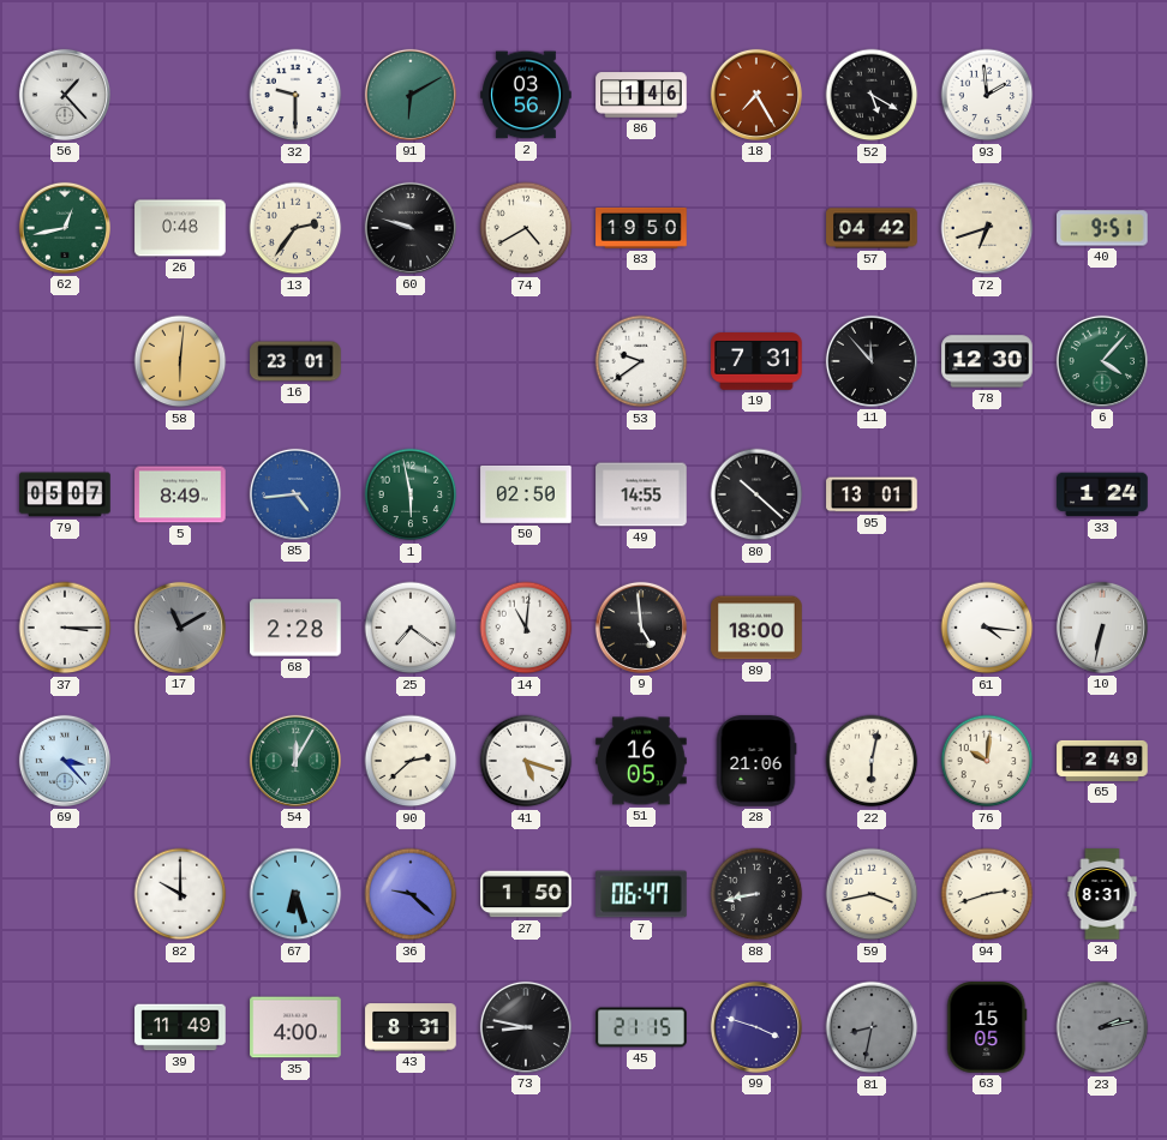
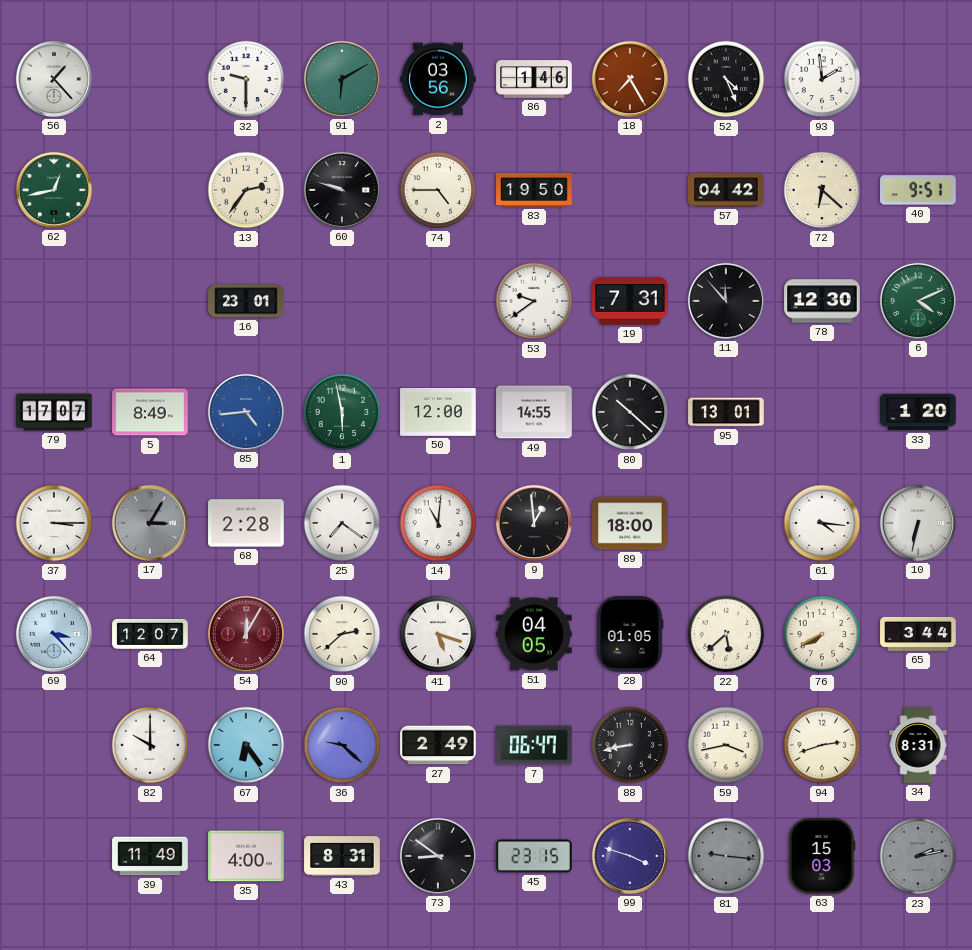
52: 5:20 -> 4:26 (726, 79)
26: 0:48 -> none (180, 228)
74: 4:40 -> 4:45 (438, 190)
72: 6:42 -> 6:22 (822, 190)
58: 6:01 -> none (180, 361)
6: 4:07 -> 4:11 (918, 301)
79: 05:07 -> 17:07 (54, 412)
50: 02:50 -> 12:00 (438, 412)
33: 1:24 -> 1:20 (918, 412)
17: 11:10 -> 3:05 (150, 523)
9: 4:59 -> 12:59 (534, 523)
64: none -> 12:07 (150, 634)
54 dial: green -> burgundy (246, 634)
51: 16:05 -> 04:05 (534, 634)
28: 21:06 -> 01:05 (630, 634)
22: 6:02 -> 5:38 (726, 634)
76: 10:01 -> 7:40 (822, 634)
65: 2:49 -> 3:44 (918, 634)
67: 6:27 -> 6:24 (246, 745)
27: 1:50 -> 2:49 (438, 745)
73: 8:47 -> 8:51 (438, 856)
45: 21:15 -> 23:15 (534, 856)
81: 8:32 -> 9:16 (726, 856)
63: 15:05 -> 15:03 (822, 856)
